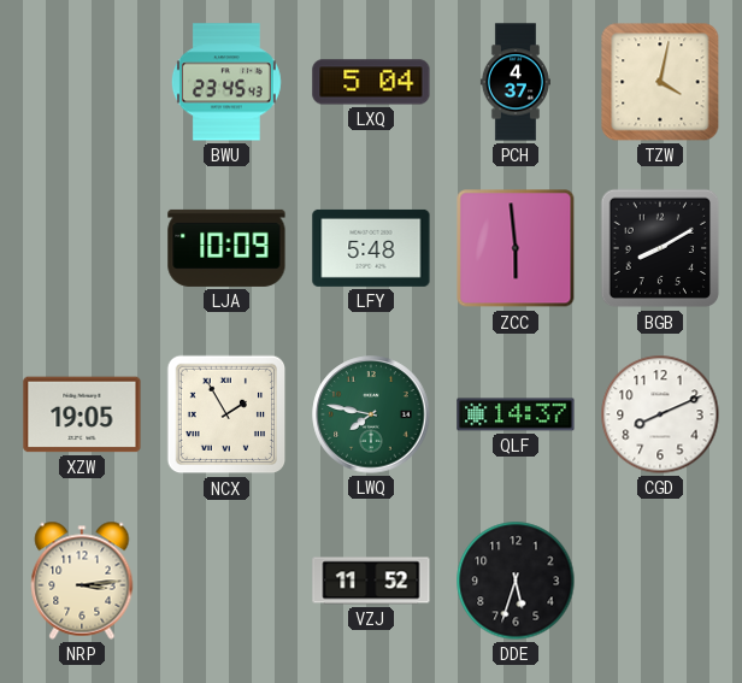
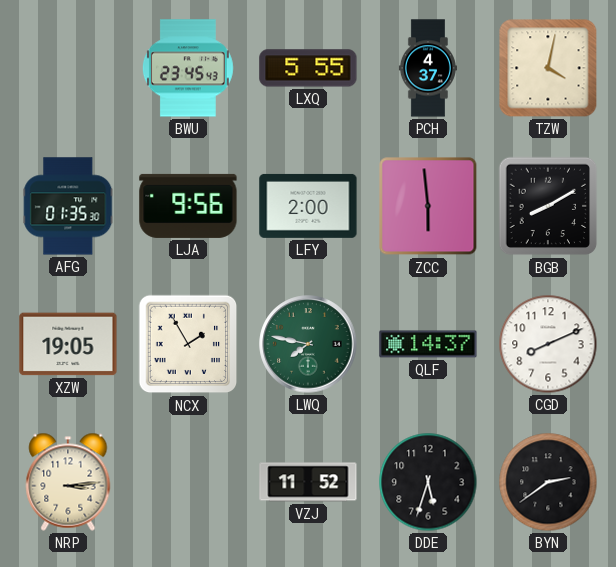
LXQ: 5:04 -> 5:55 (308, 68)
AFG: none -> 01:35 (68, 206)
LJA: 10:09 -> 9:56 (188, 206)
LFY: 5:48 -> 2:00 (308, 206)
BYN: none -> 2:39 (548, 482)
